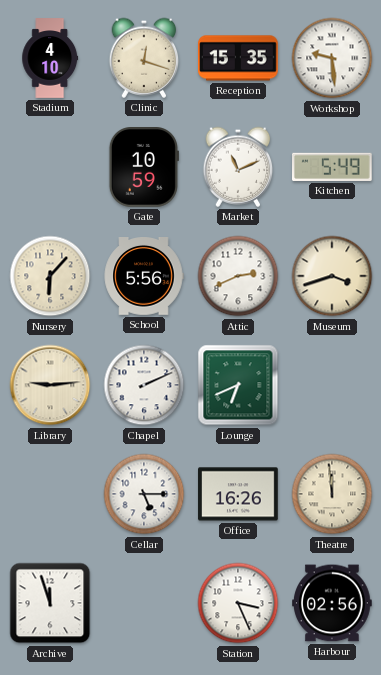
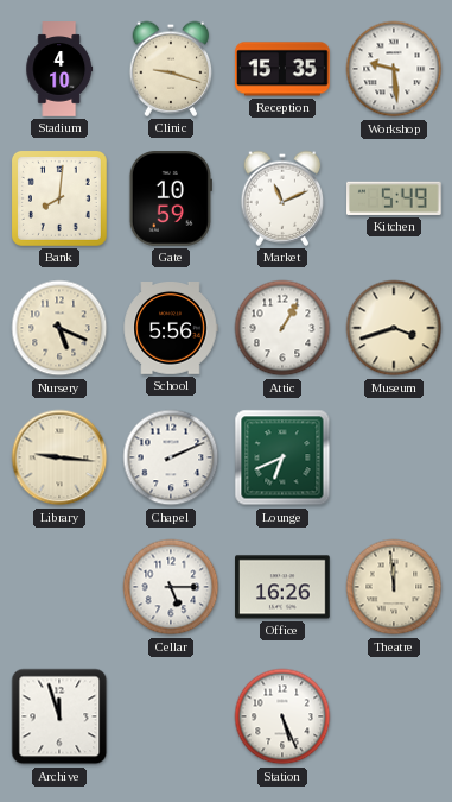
Clinic: 12:18 -> 9:18 (171, 69)
Bank: none -> 8:01 (59, 198)
Nursery: 6:07 -> 5:19 (59, 328)
Attic: 2:41 -> 1:05 (282, 328)
Library: 9:14 -> 9:16 (59, 457)
Station: 3:26 -> 5:26 (282, 716)
Harbour: 02:56 -> none (333, 603)
